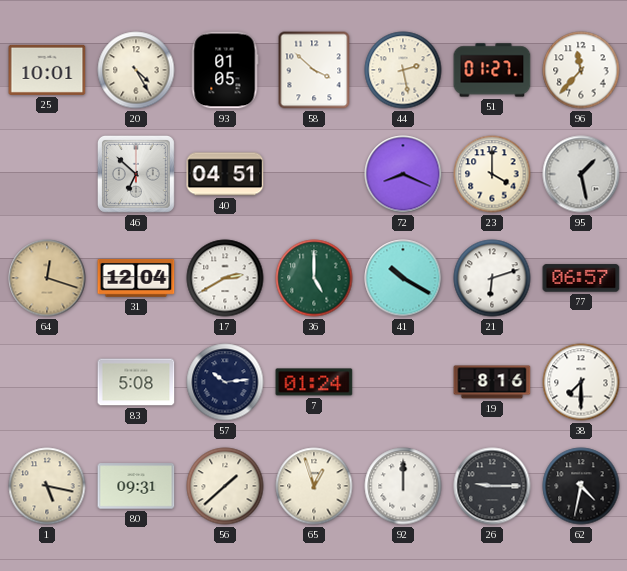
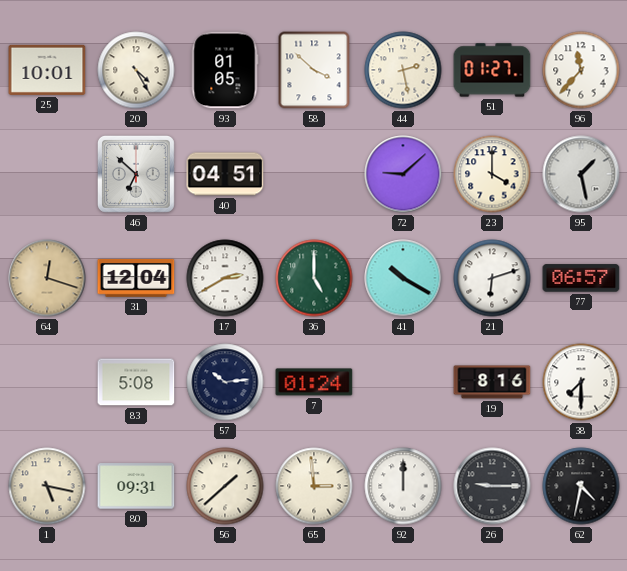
72: 8:19 -> 9:08 (403, 174)
65: 12:57 -> 2:59 (314, 486)
